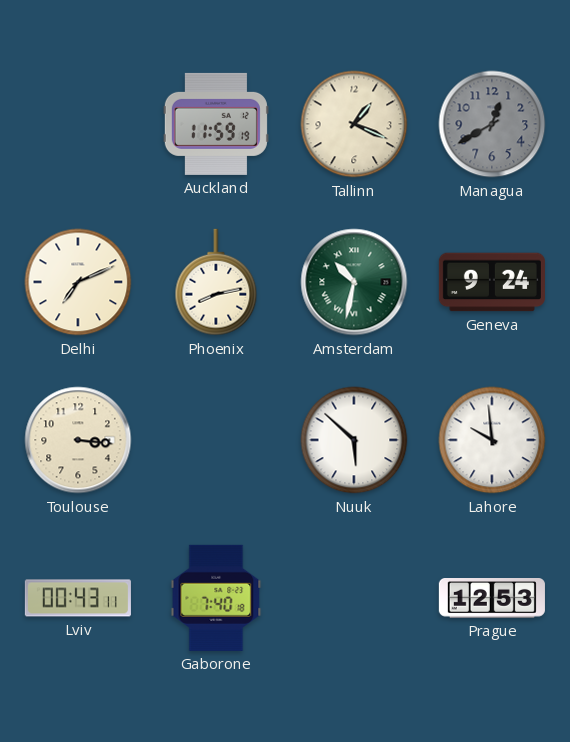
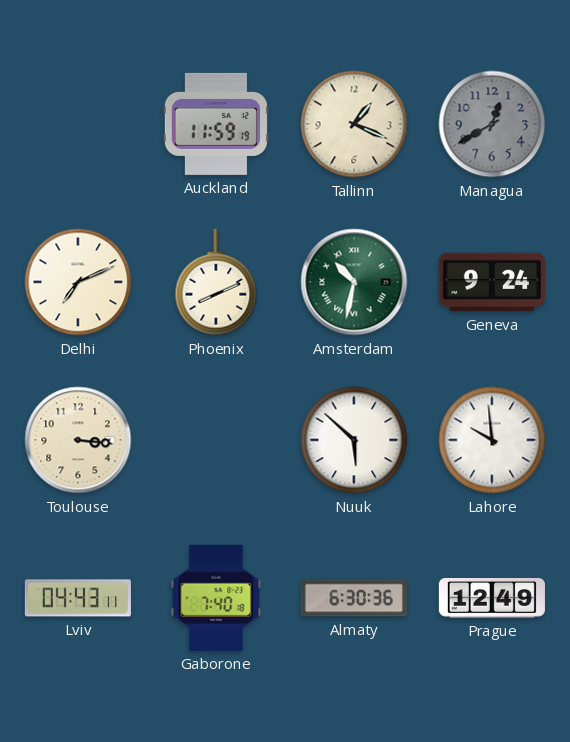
Phoenix: 8:13 -> 8:11 (216, 282)
Lviv: 00:43 -> 04:43 (78, 598)
Almaty: none -> 6:30 (354, 598)
Prague: 12:53 -> 12:49 (492, 599)
